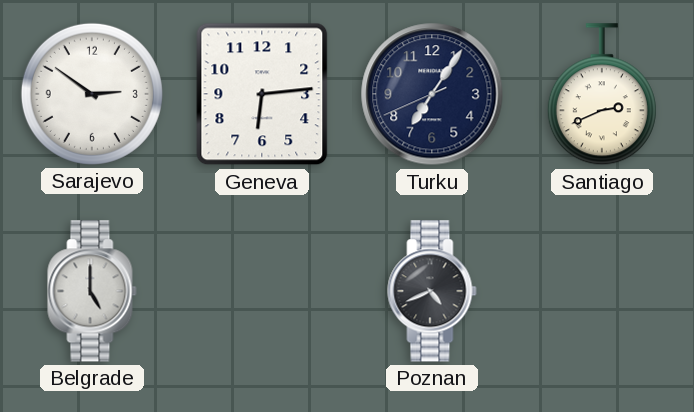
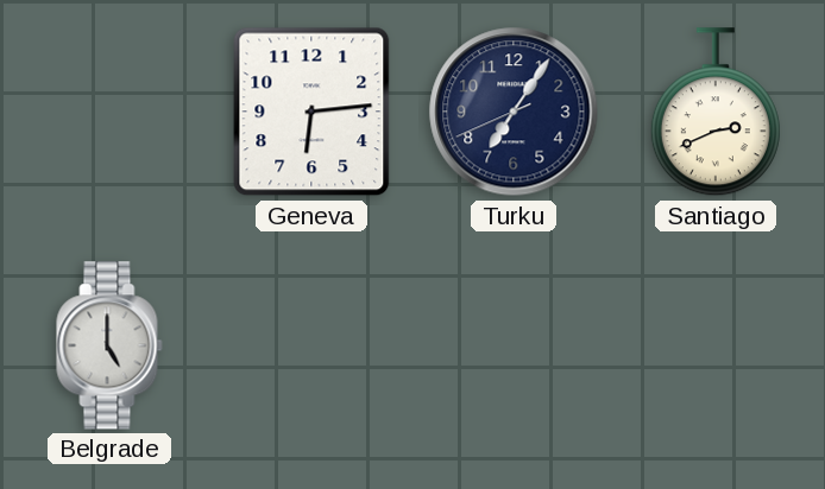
Sarajevo: 2:51 -> none (92, 94)
Poznan: 4:41 -> none (432, 291)
